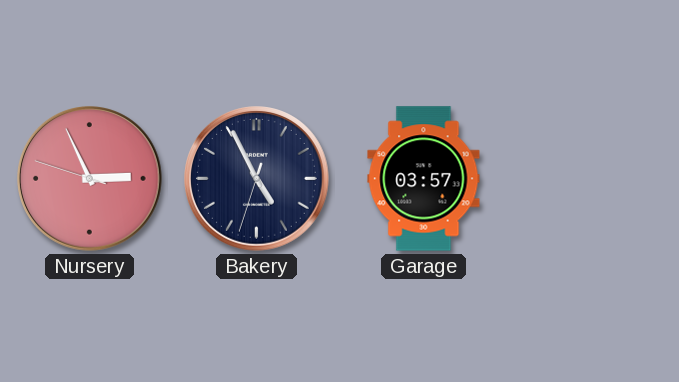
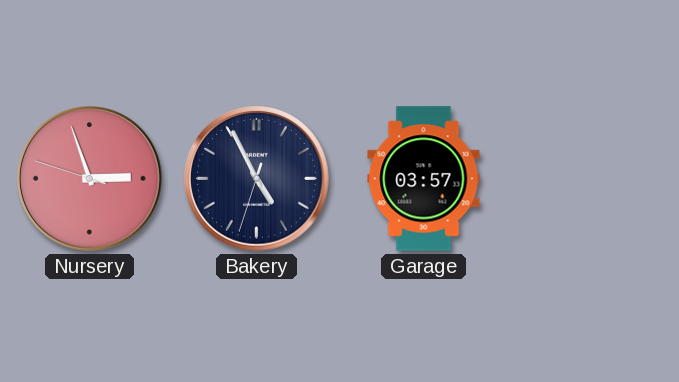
Nursery: 2:55 -> 2:56 (90, 179)
